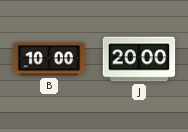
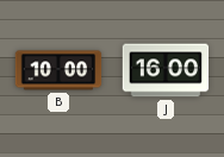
J: 20:00 -> 16:00 (166, 70)
